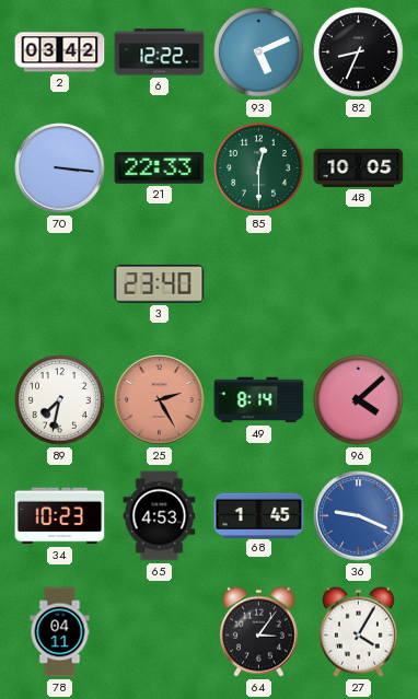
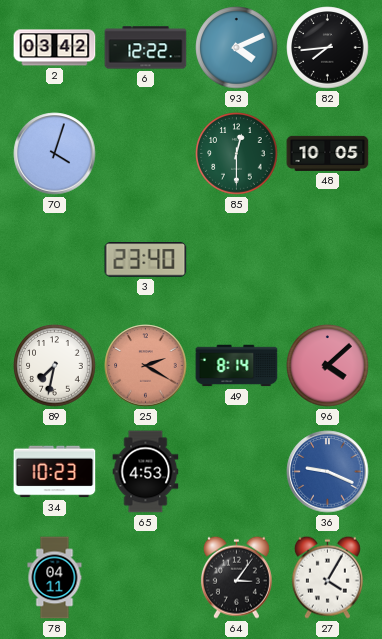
93: 5:11 -> 4:11 (237, 48)
82: 8:34 -> 7:44 (328, 48)
70: 3:16 -> 4:03 (55, 154)
21: 22:33 -> none (160, 168)
25: 2:25 -> 2:20 (146, 366)
68: 1:45 -> none (259, 515)
